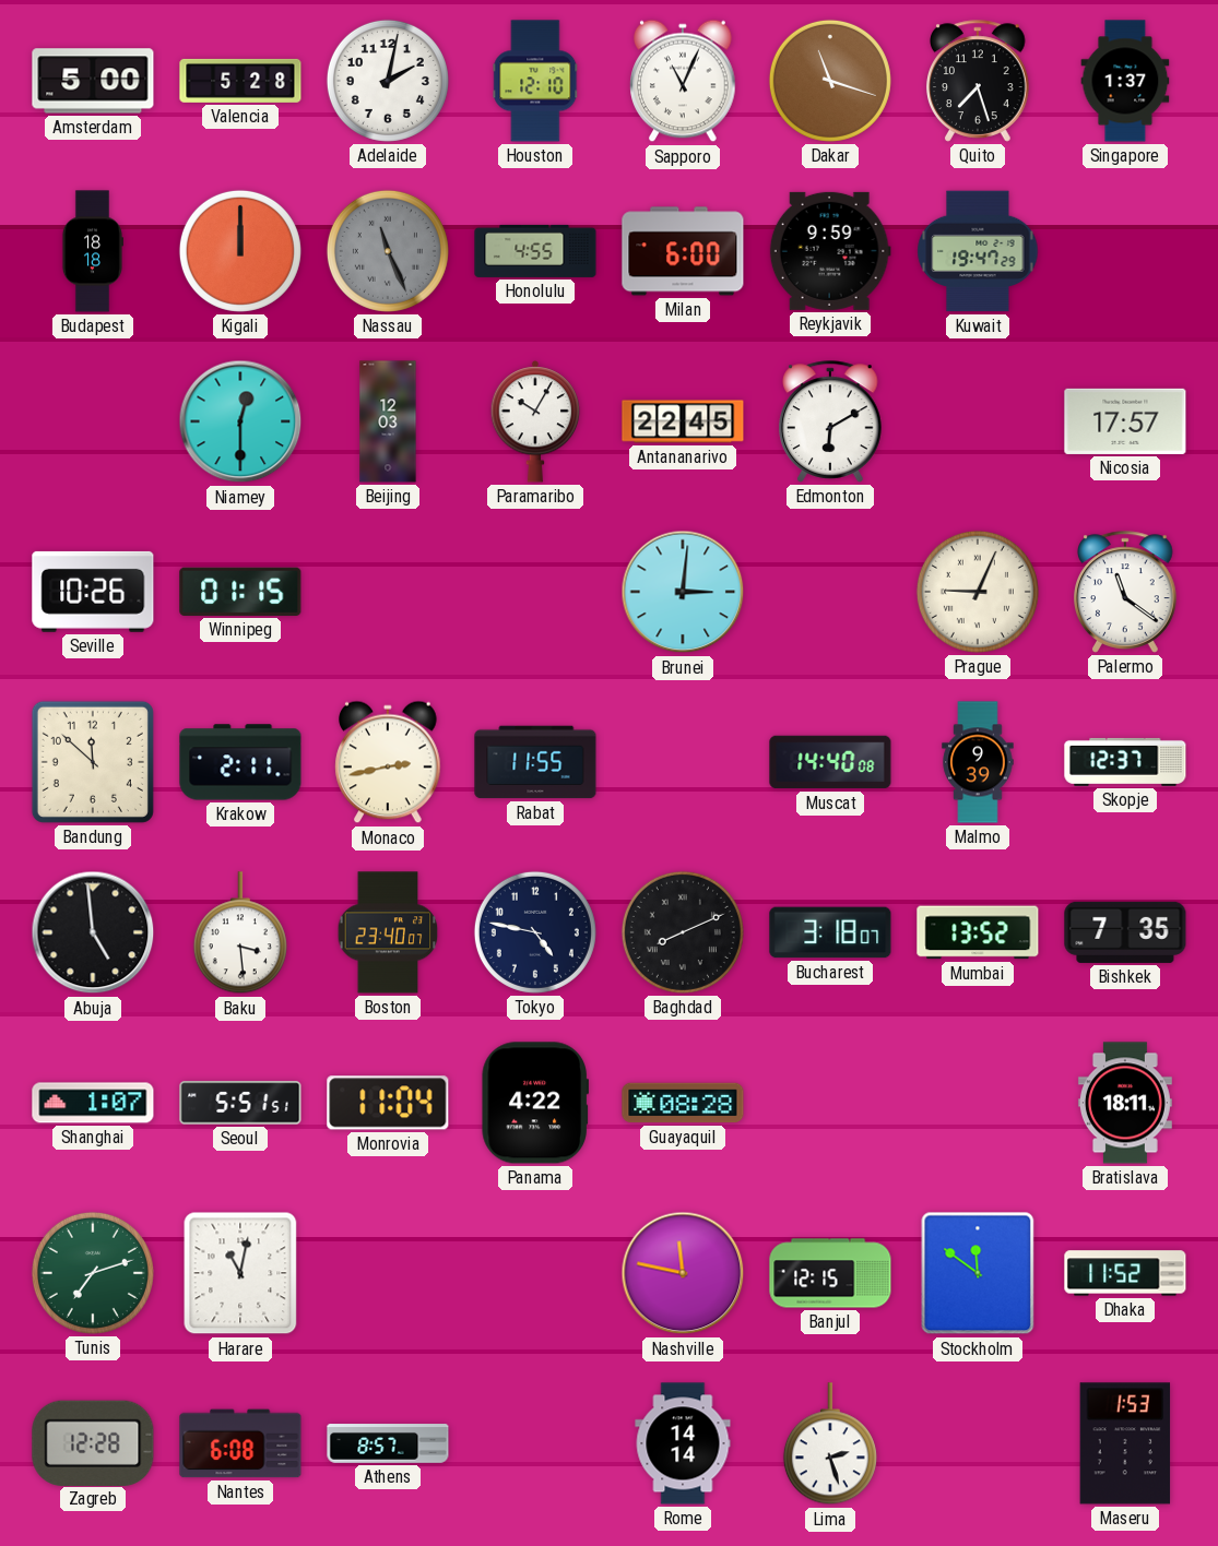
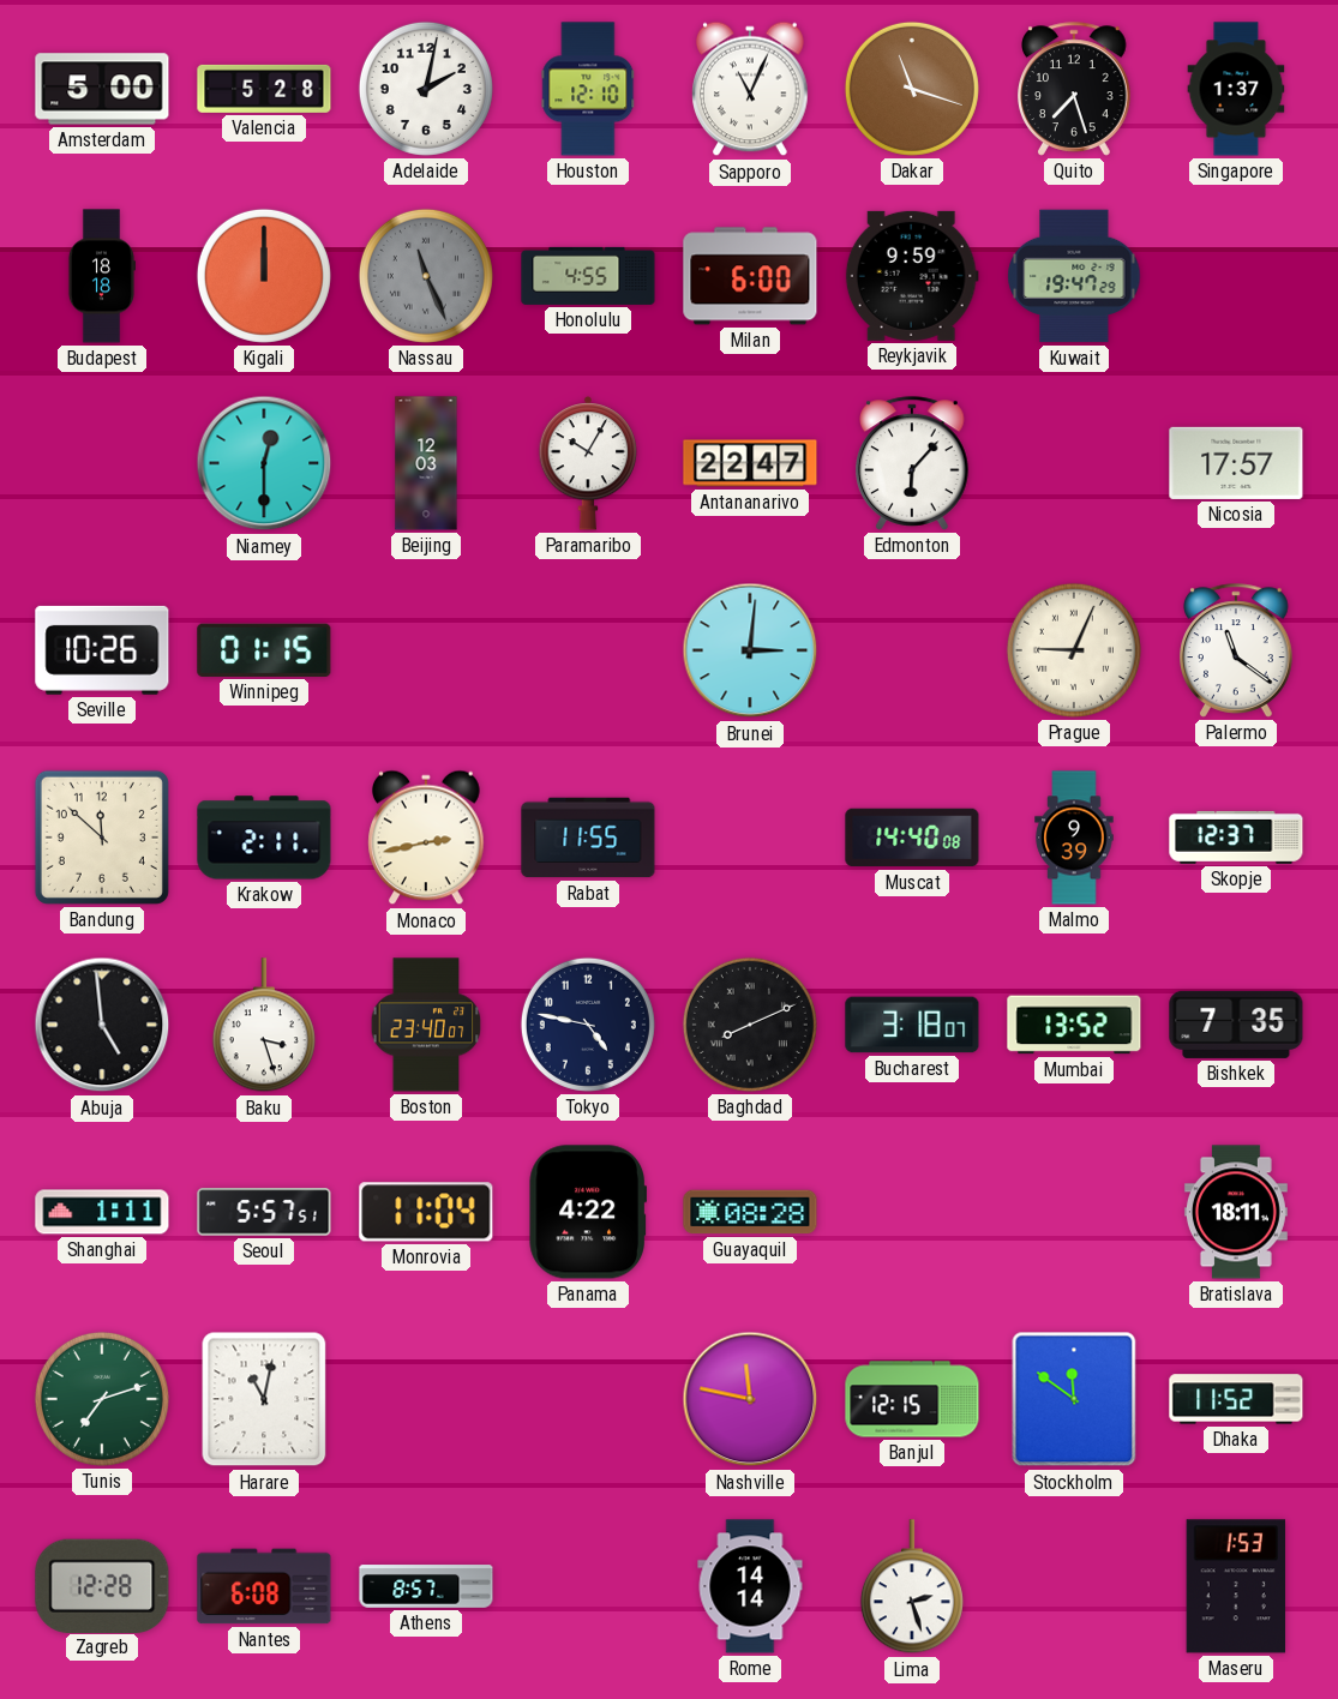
Antananarivo: 22:45 -> 22:47 (750, 463)
Edmonton: 6:10 -> 6:07 (912, 463)
Baku: 3:29 -> 3:27 (264, 1026)
Shanghai: 1:07 -> 1:11 (102, 1212)
Seoul: 5:51 -> 5:57 (264, 1212)
